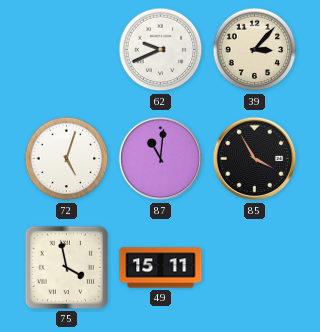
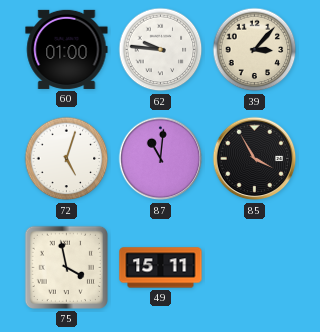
60: none -> 01:00 (67, 49)
62: 9:41 -> 9:46 (161, 50)
